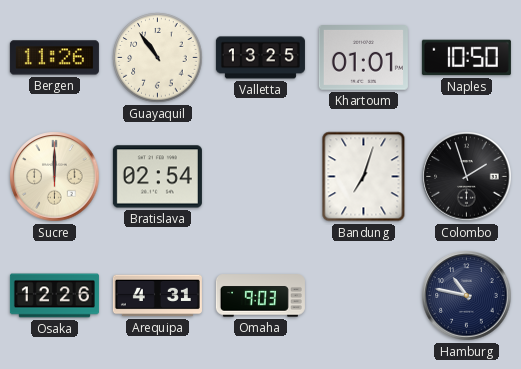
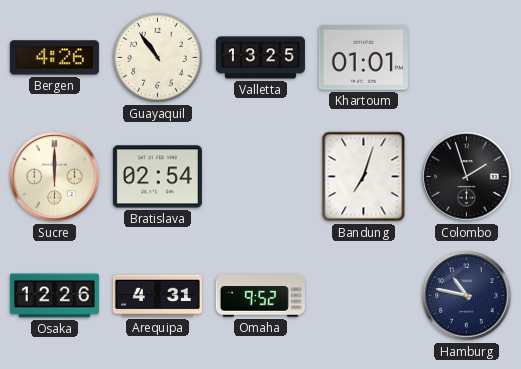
Bergen: 11:26 -> 4:26 (54, 58)
Naples: 10:50 -> none (466, 58)
Omaha: 9:03 -> 9:52 (260, 296)
